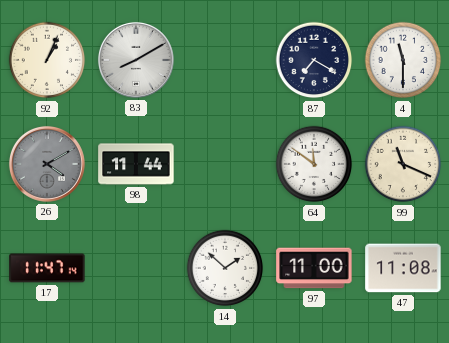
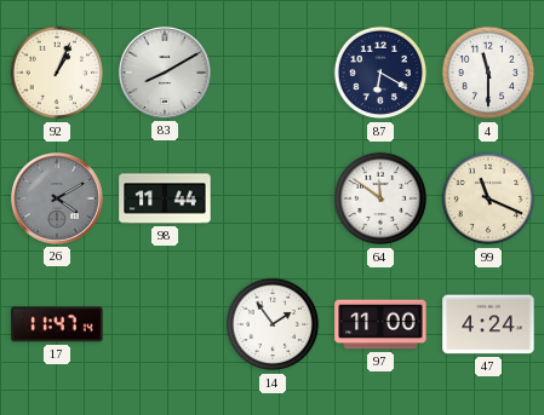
87: 7:20 -> 6:20 (380, 73)
14: 1:52 -> 1:54 (273, 324)
47: 11:08 -> 4:24 (488, 324)
